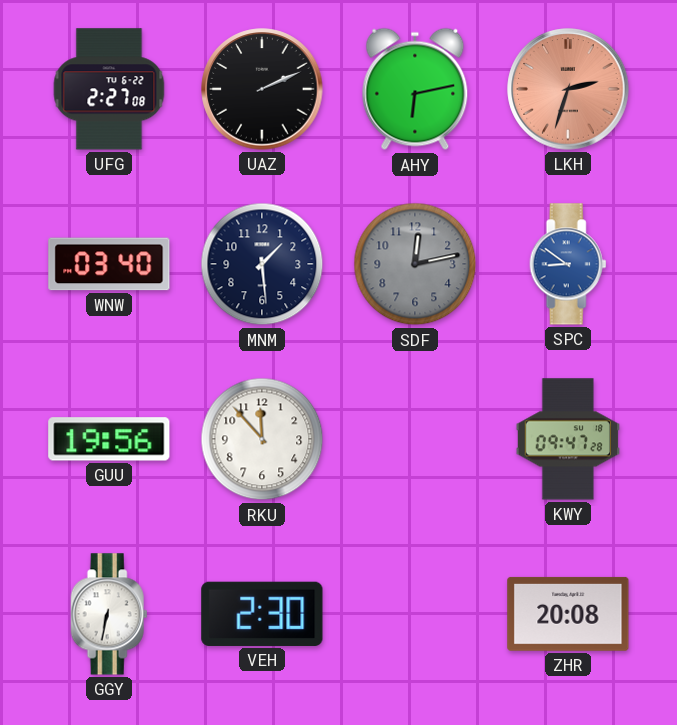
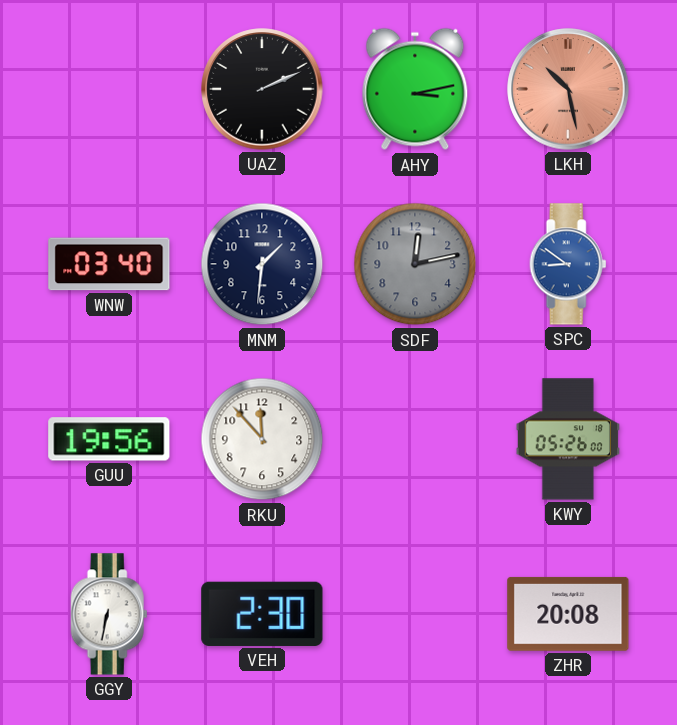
UFG: 2:27 -> none (109, 89)
AHY: 6:13 -> 3:13 (415, 89)
LKH: 2:33 -> 10:28 (568, 89)
MNM: 1:29 -> 1:31 (262, 264)
KWY: 09:47 -> 05:26 (567, 439)
